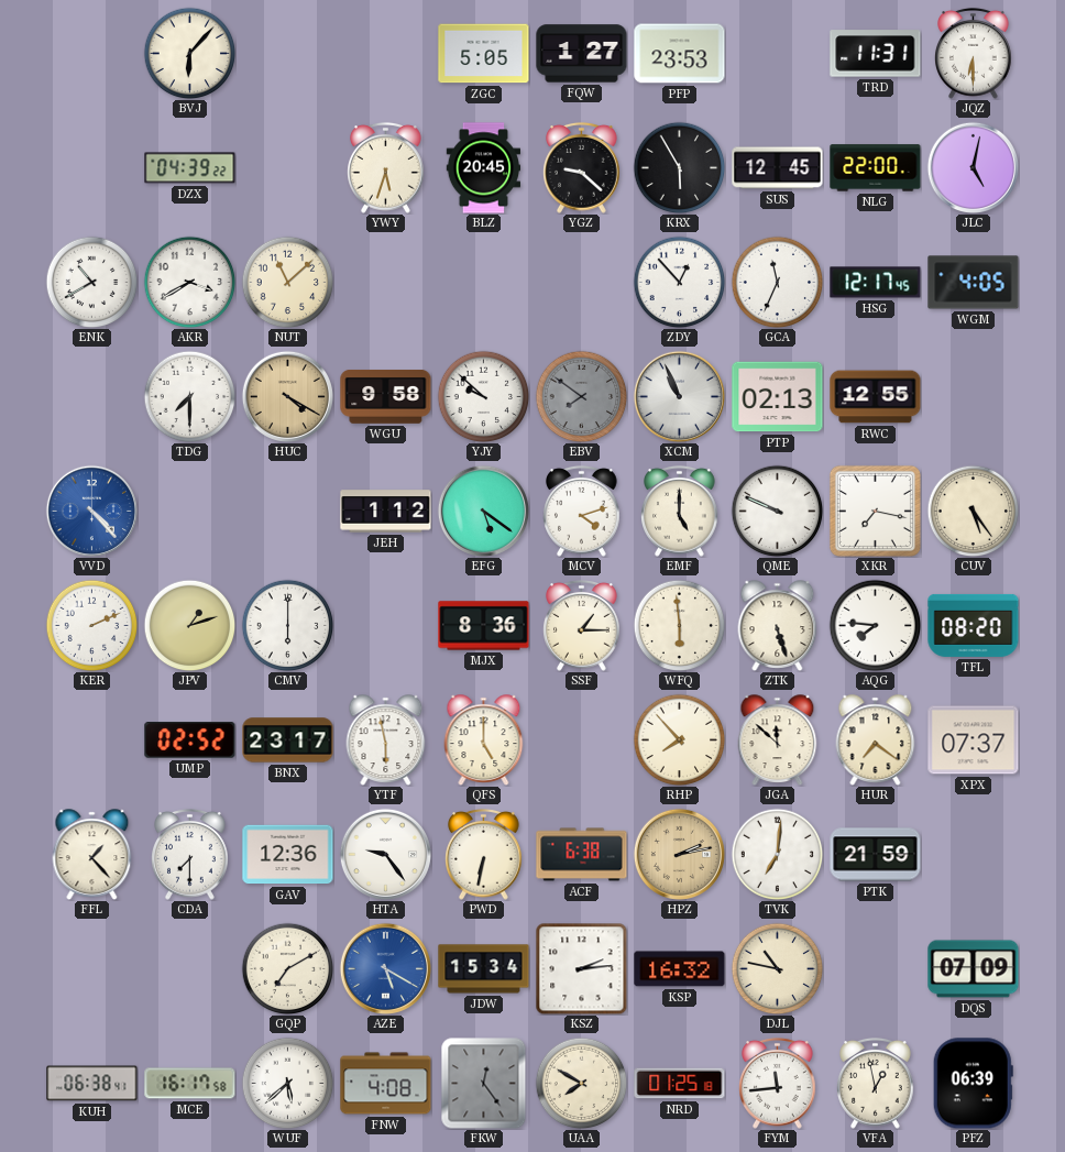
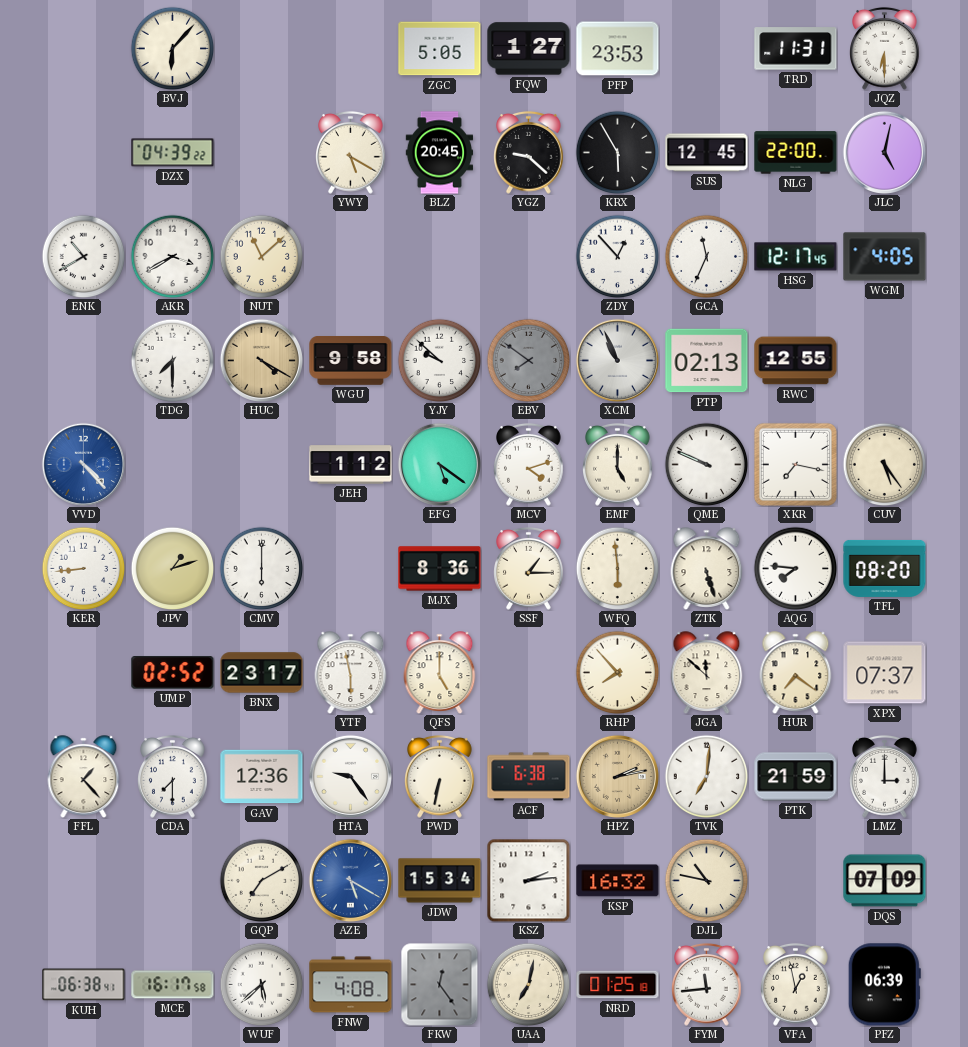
YWY: 5:33 -> 5:20 (351, 153)
KER: 2:11 -> 8:44 (83, 568)
LMZ: none -> 3:00 (885, 777)
UAA: 7:50 -> 7:02 (528, 984)
